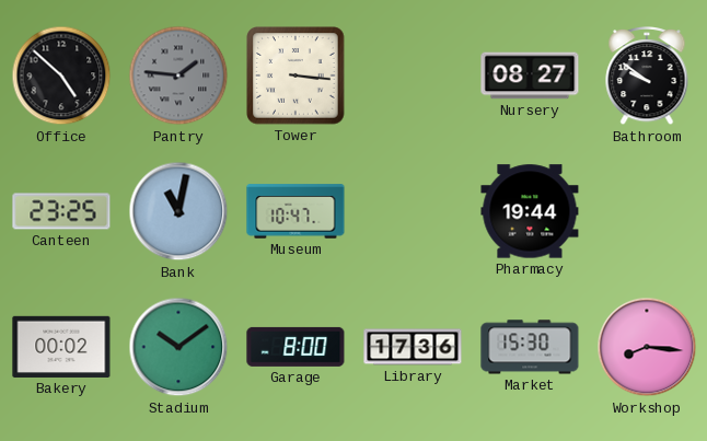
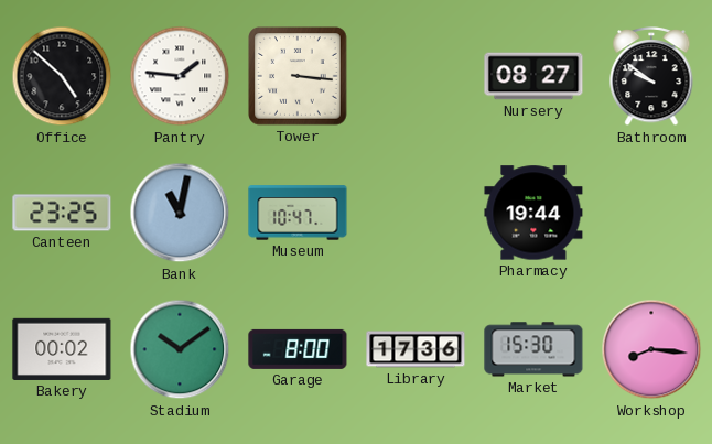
Pantry dial: grey -> white (180, 76)
